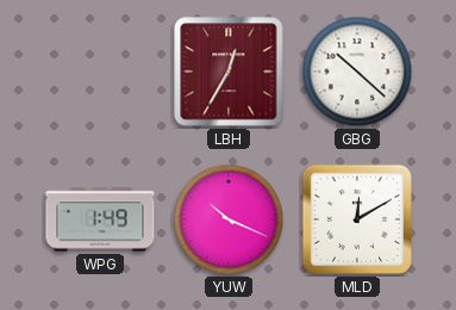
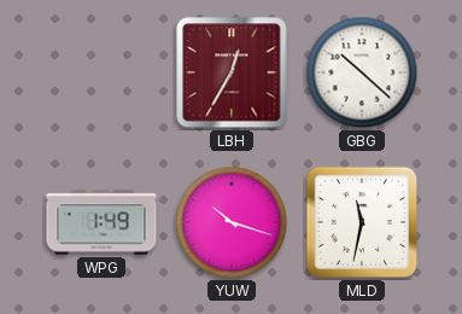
YUW: 10:19 -> 10:18 (232, 222)
MLD: 12:10 -> 11:32 (362, 222)
